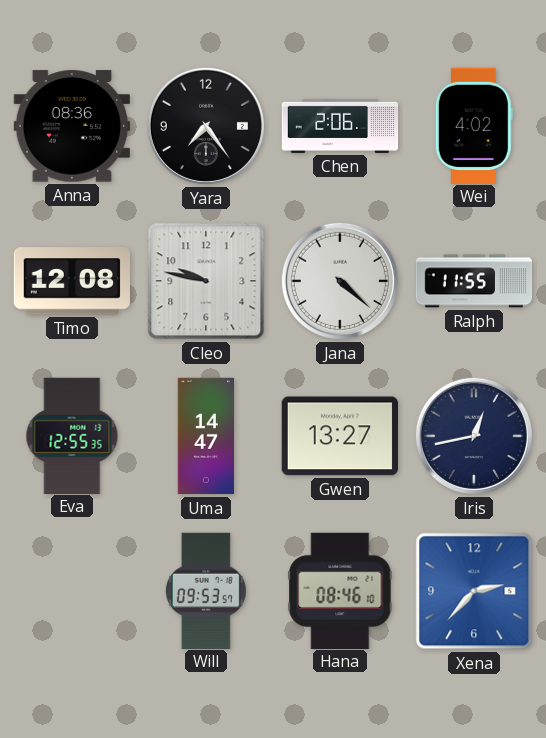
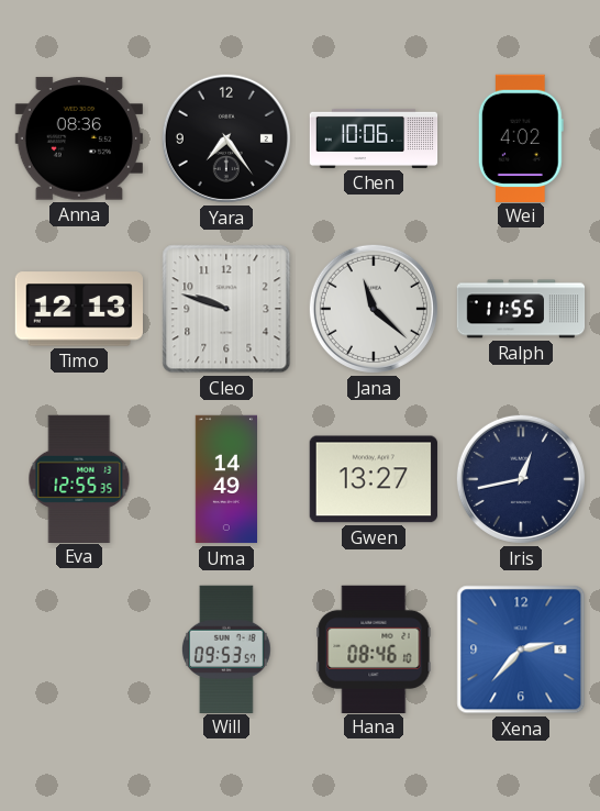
Chen: 2:06 -> 10:06 (374, 138)
Timo: 12:08 -> 12:13 (78, 309)
Cleo: 9:47 -> 9:48 (226, 309)
Jana: 4:22 -> 11:22 (374, 309)
Uma: 14:47 -> 14:49 (225, 479)
